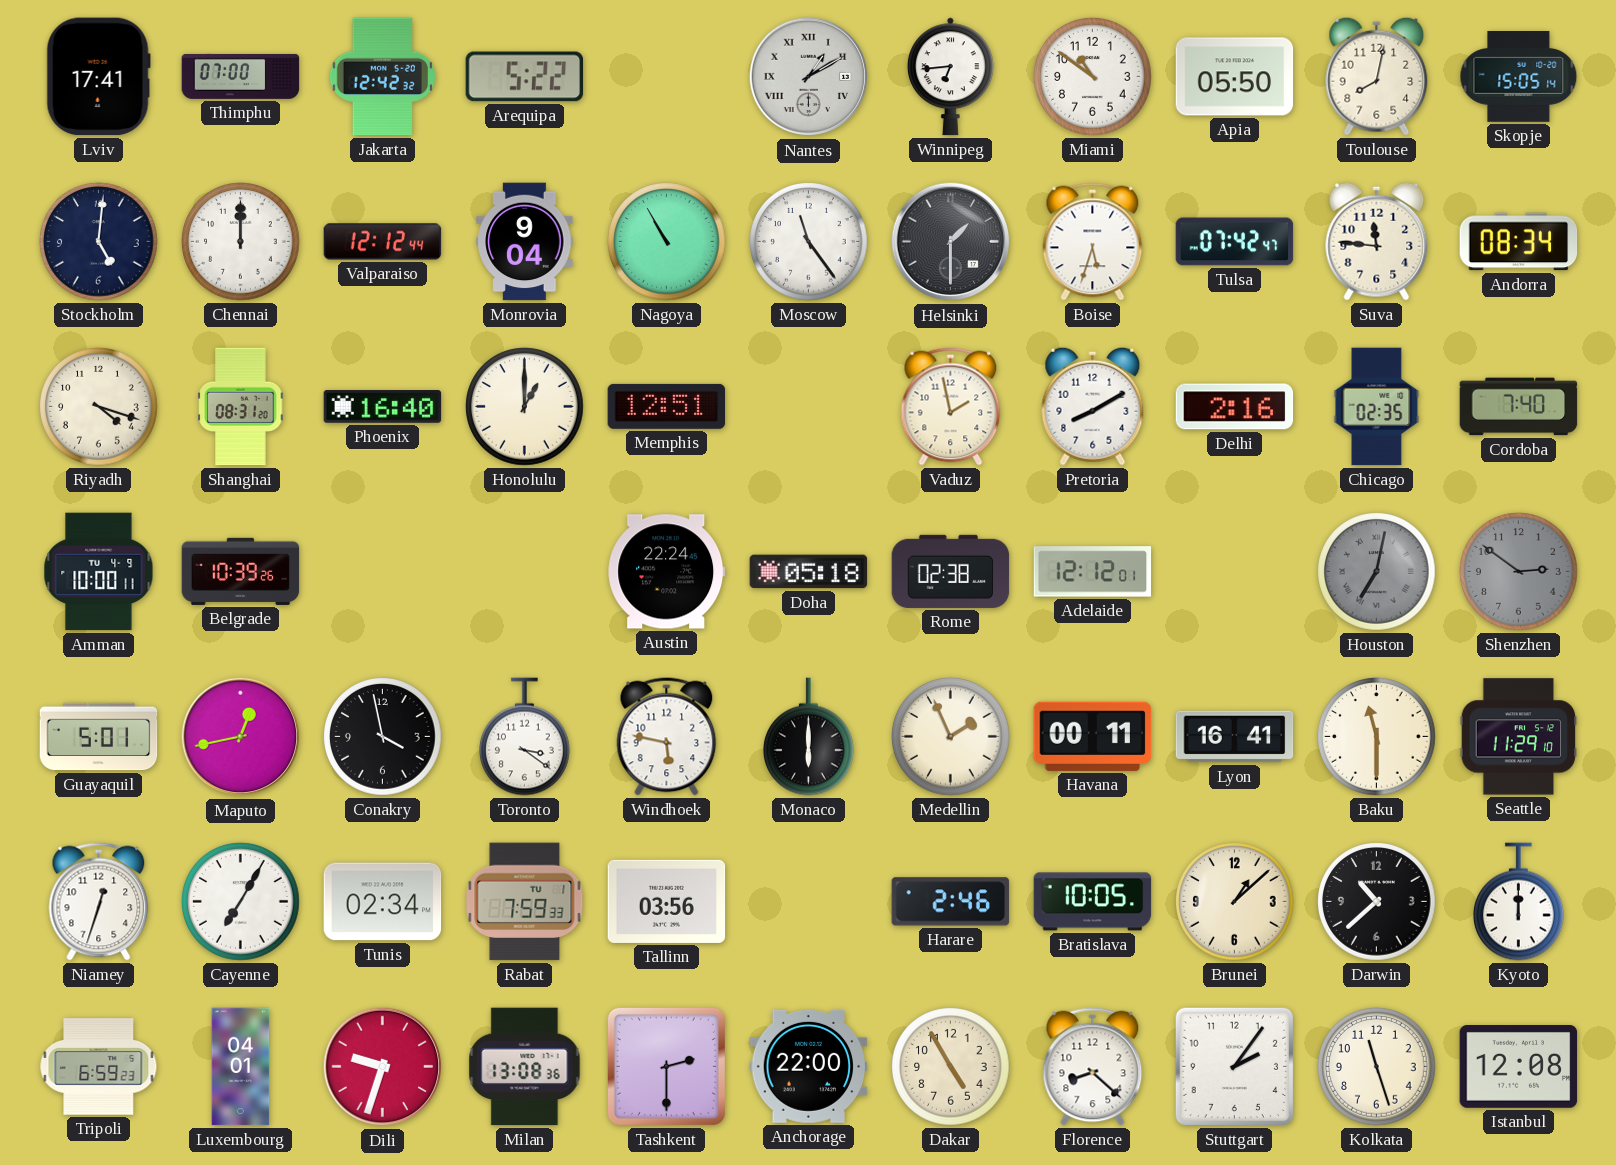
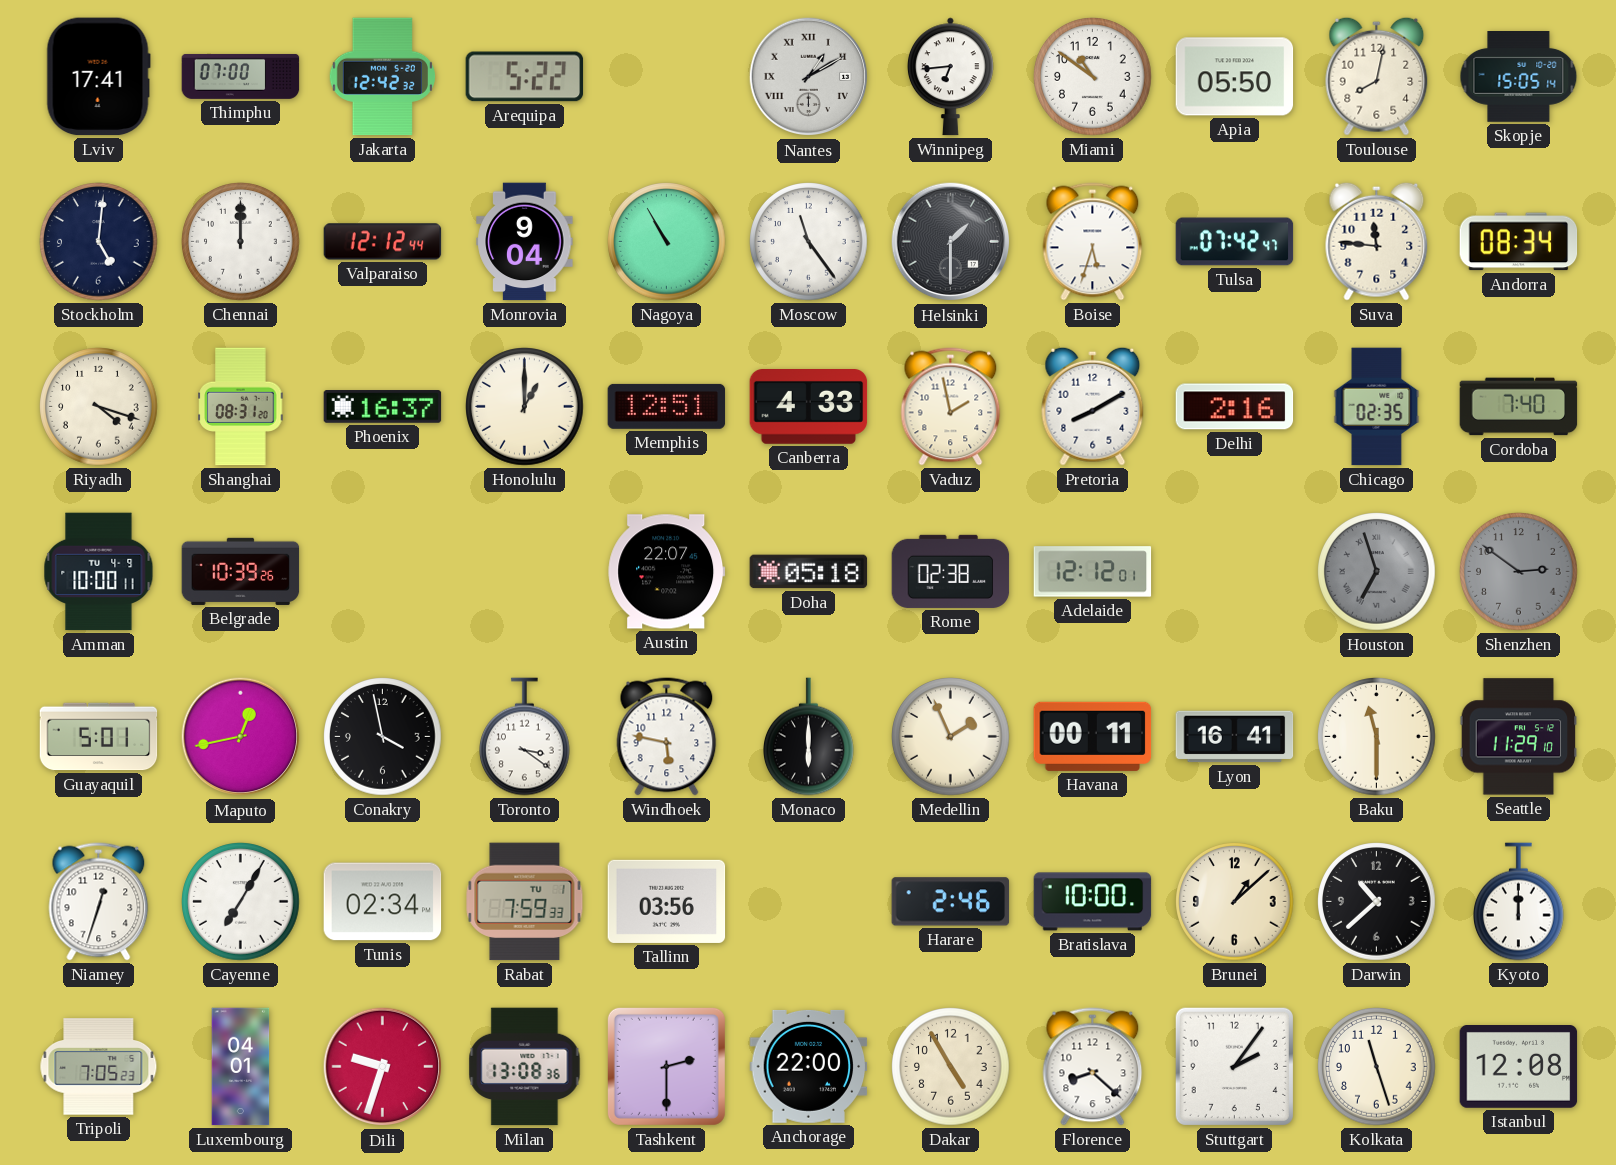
Phoenix: 16:40 -> 16:37 (383, 407)
Canberra: none -> 4:33 (809, 407)
Austin: 22:24 -> 22:07 (667, 572)
Houston: 7:02 -> 6:57 (1377, 572)
Bratislava: 10:05 -> 10:00 (1093, 902)
Tripoli: 6:59 -> 7:05 (99, 1067)
